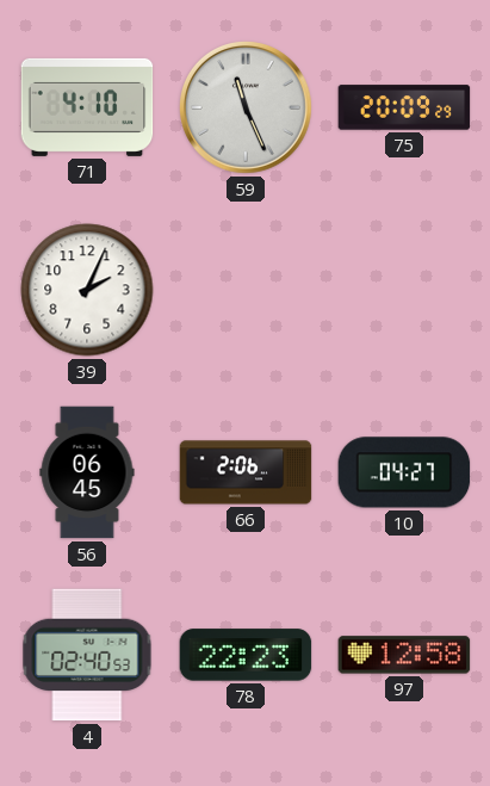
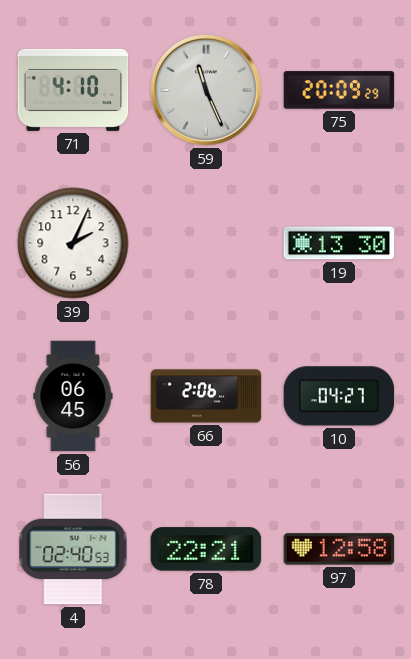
19: none -> 13:30 (339, 243)
78: 22:23 -> 22:21 (206, 549)
